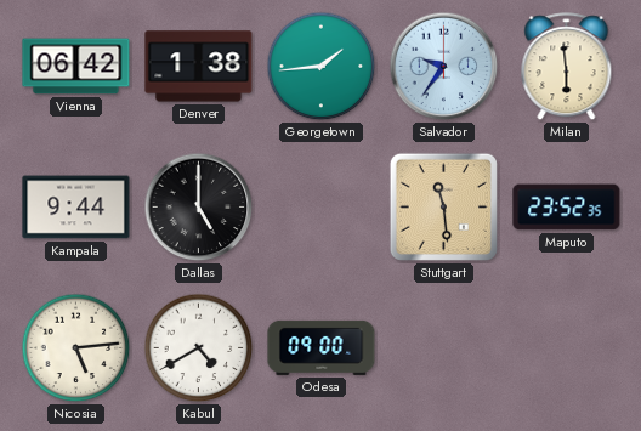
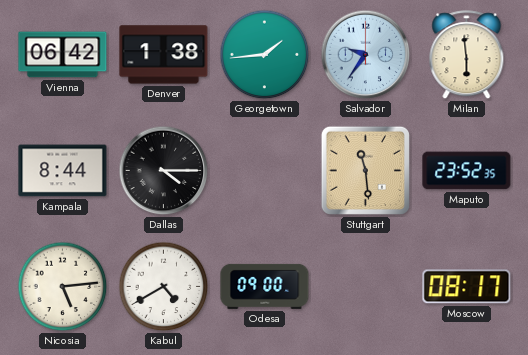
Kampala: 9:44 -> 8:44 (63, 171)
Dallas: 5:00 -> 4:15 (164, 171)
Moscow: none -> 08:17 (467, 287)
